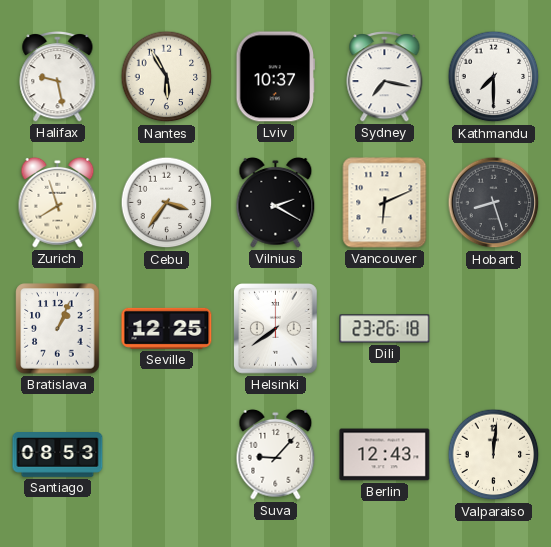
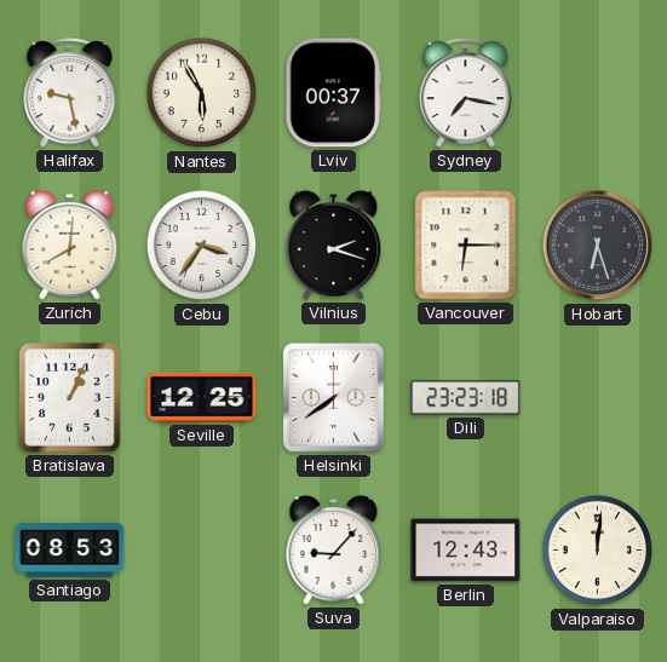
Lviv: 10:37 -> 00:37 (334, 93)
Kathmandu: 7:30 -> none (494, 77)
Zurich: 7:57 -> 8:01 (70, 244)
Vilnius: 2:20 -> 2:18 (334, 244)
Vancouver: 6:11 -> 6:15 (466, 246)
Hobart: 8:27 -> 6:27 (598, 246)
Dili: 23:26 -> 23:23 (466, 398)
